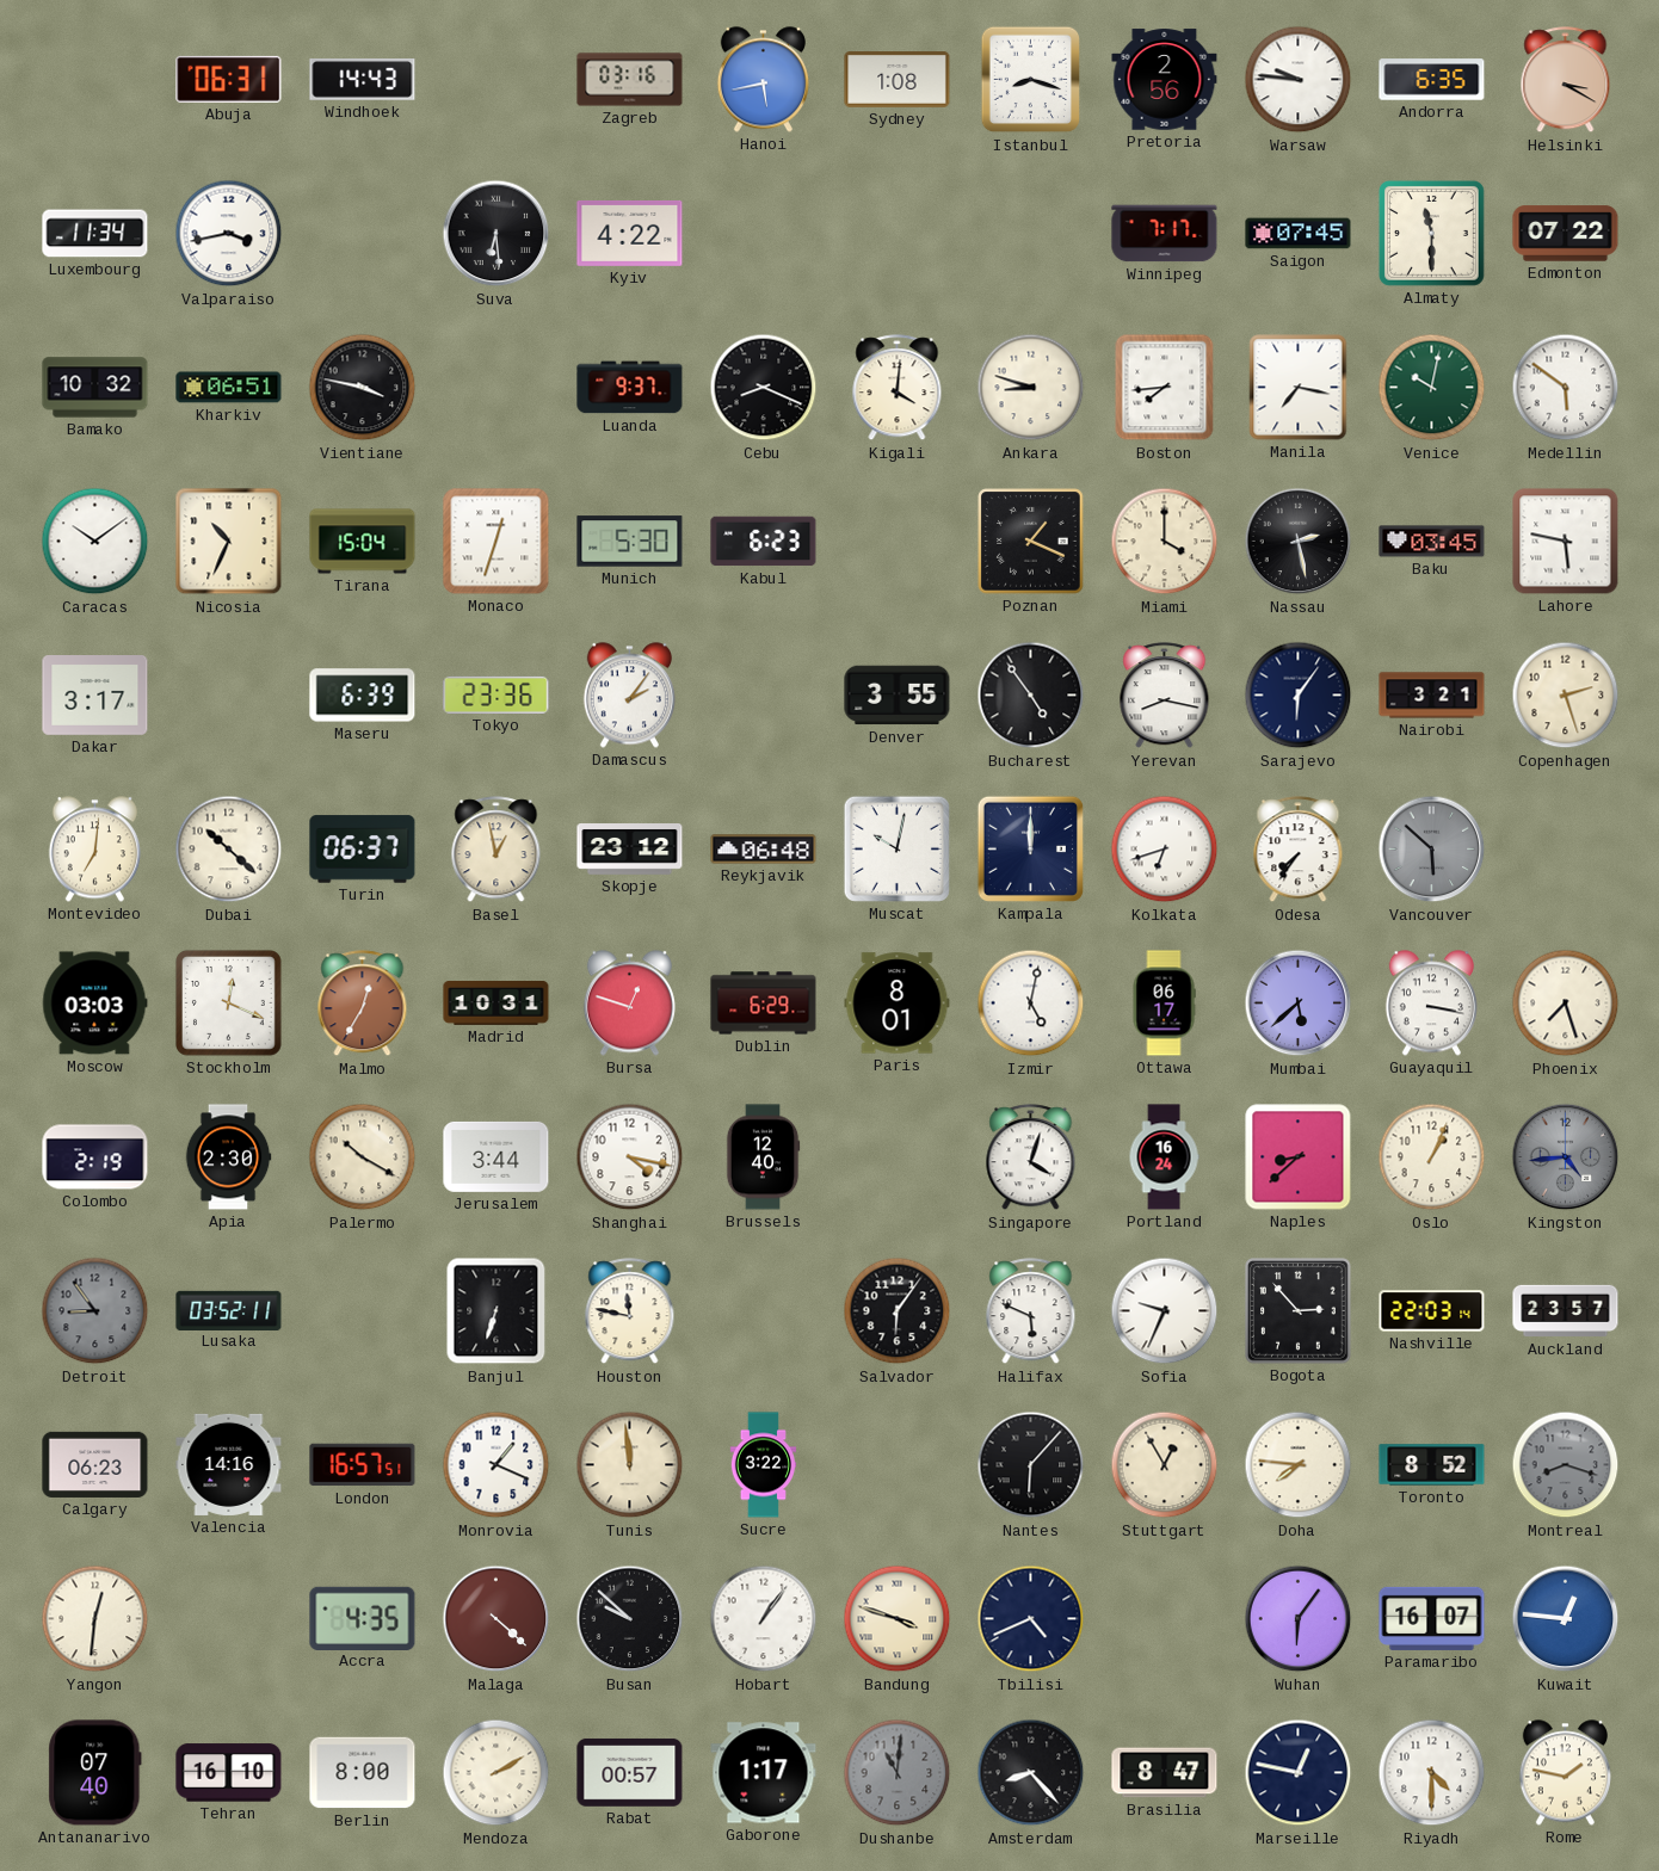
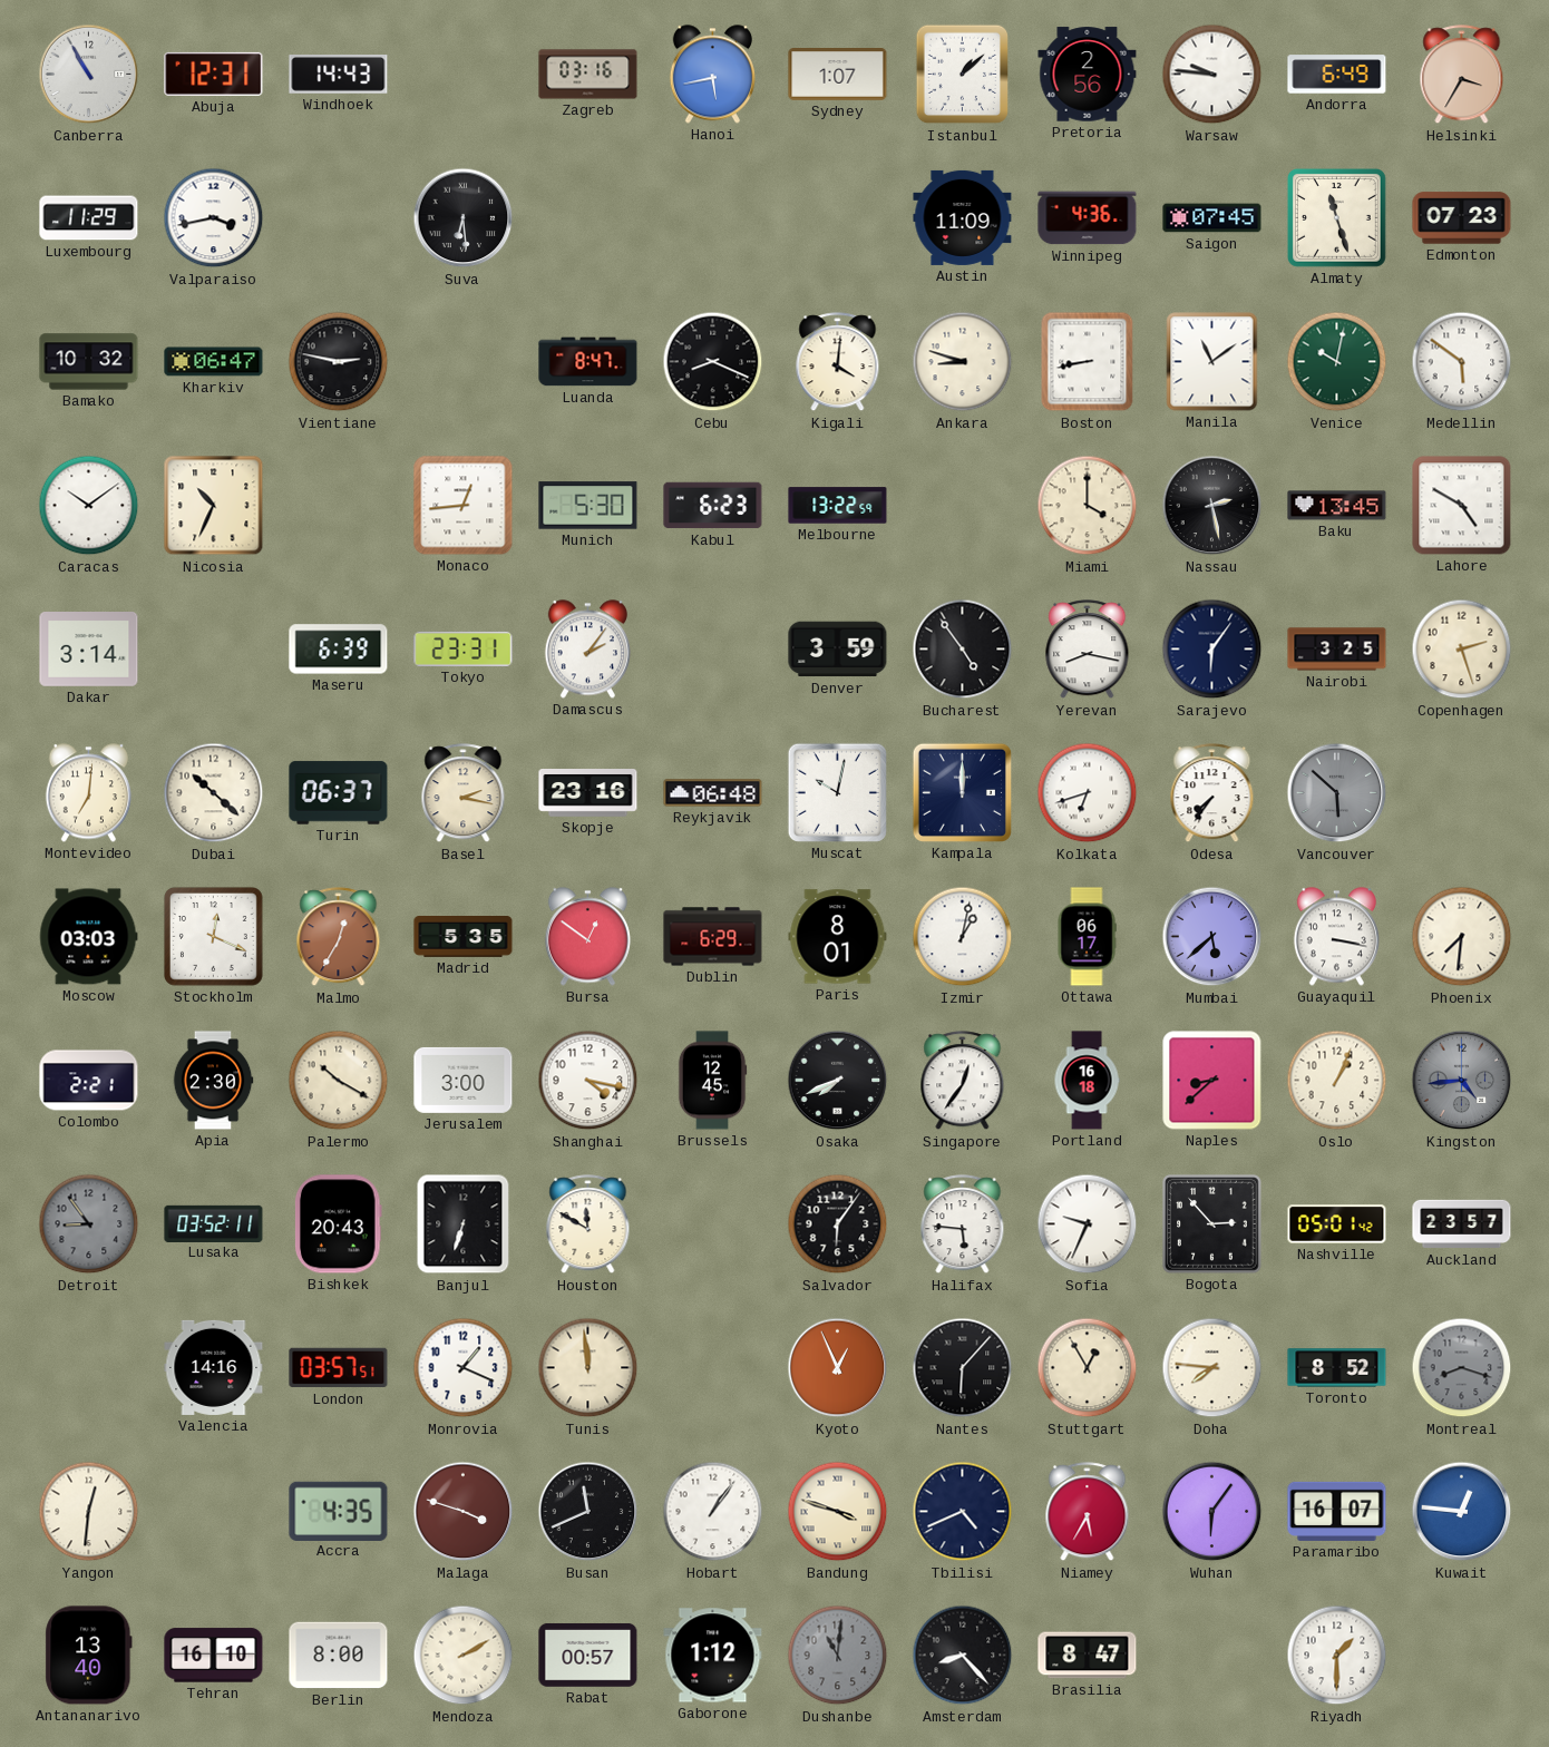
Canberra: none -> 10:55 (89, 75)
Abuja: 06:31 -> 12:31 (214, 74)
Sydney: 1:08 -> 1:07 (838, 75)
Istanbul: 8:18 -> 1:08 (963, 75)
Andorra: 6:35 -> 6:49 (1337, 75)
Helsinki: 3:20 -> 3:35 (1462, 75)
Luxembourg: 11:34 -> 11:29 (89, 218)
Kyiv: 4:22 -> none (630, 233)
Austin: none -> 11:09 (963, 217)
Winnipeg: 7:17 -> 4:36 (1088, 218)
Almaty: 11:30 -> 11:27 (1336, 217)
Edmonton: 07:22 -> 07:23 (1462, 218)
Kharkiv: 06:51 -> 06:47 (214, 362)
Vientiane: 3:47 -> 2:47 (339, 362)
Luanda: 9:37 -> 8:47 (588, 362)
Boston: 7:44 -> 8:43 (1088, 362)
Manila: 7:17 -> 11:09 (1212, 362)
Tirana: 15:04 -> none (363, 542)
Monaco: 12:33 -> 12:44 (464, 506)
Melbourne: none -> 13:22 (838, 506)
Poznan: 1:19 -> none (1031, 542)
Baku: 03:45 -> 13:45 (1337, 506)
Lahore: 5:47 -> 4:50 (1462, 506)
Dakar: 3:17 -> 3:14 (89, 650)
Tokyo: 23:36 -> 23:31 (464, 648)
Denver: 3:55 -> 3:59 (838, 650)
Nairobi: 3:21 -> 3:25 (1337, 650)
Basel: 12:58 -> 2:17 (464, 793)
Skopje: 23:12 -> 23:16 (588, 793)
Madrid: 10:31 -> 5:35 (464, 937)
Bursa: 12:48 -> 12:51 (587, 937)
Izmir: 5:02 -> 1:02 (963, 937)
Phoenix: 7:27 -> 7:31 (1462, 937)
Colombo: 2:19 -> 2:21 (89, 1081)
Jerusalem: 3:44 -> 3:00 (464, 1080)
Brussels: 12:40 -> 12:45 (712, 1081)
Osaka: none -> 7:41 (838, 1081)
Singapore: 4:03 -> 12:36 (963, 1081)
Portland: 16:24 -> 16:18 (1087, 1081)
Bishkek: none -> 20:43 (338, 1224)
Houston: 11:47 -> 11:50 (588, 1224)
Halifax: 5:49 -> 5:46 (963, 1224)
Nashville: 22:03 -> 05:01 (1337, 1224)
Calgary: 06:23 -> none (95, 1464)
London: 16:57 -> 03:57 (339, 1368)
Sucre: 3:22 -> none (764, 1465)
Kyoto: none -> 12:56 (838, 1368)
Malaga: 4:22 -> 3:48 (464, 1512)
Busan: 9:52 -> 11:41 (588, 1512)
Niamey: none -> 5:35 (1088, 1512)
Antananarivo: 07:40 -> 13:40 (89, 1656)
Gaborone: 1:17 -> 1:12 (713, 1656)
Marseille: 12:47 -> none (1299, 1773)
Riyadh: 4:30 -> 1:30 (1337, 1656)
Rome: 1:47 -> none (1565, 1773)
